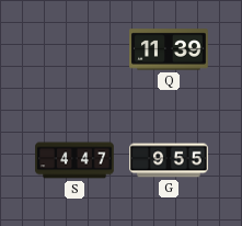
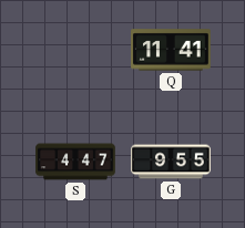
Q: 11:39 -> 11:41 (171, 50)
